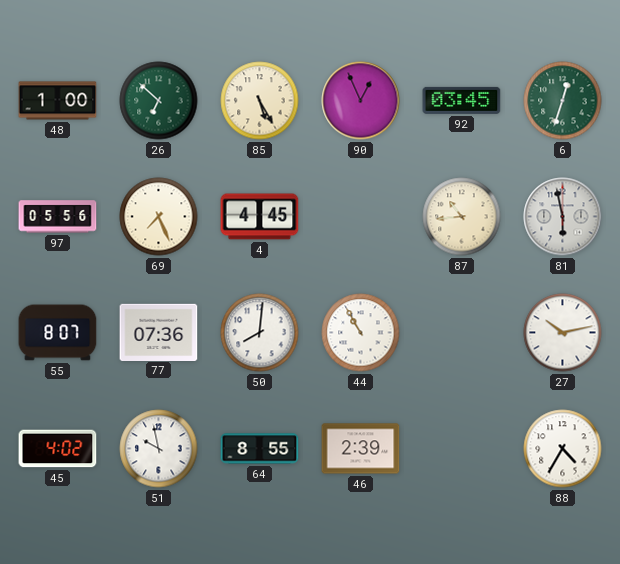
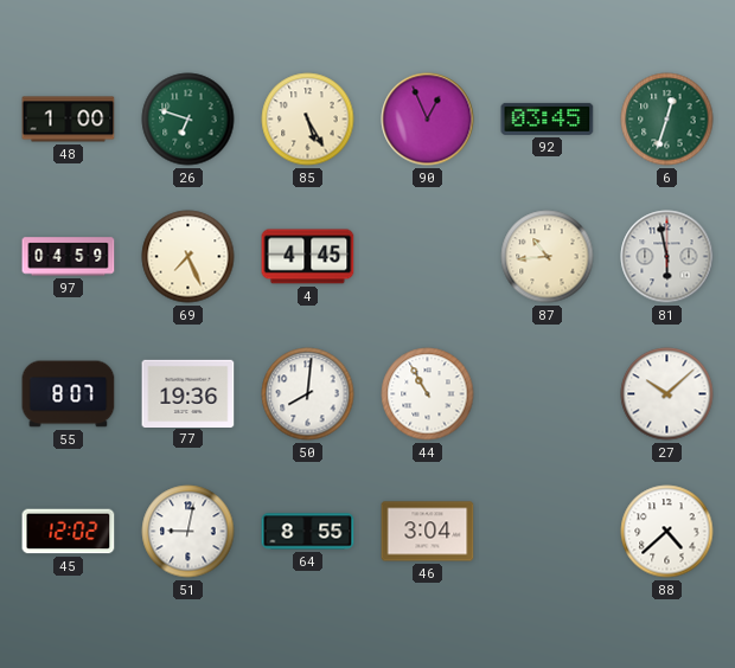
26: 6:52 -> 6:48 (188, 120)
97: 05:56 -> 04:59 (69, 257)
77: 07:36 -> 19:36 (188, 393)
27: 10:13 -> 10:08 (667, 394)
45: 4:02 -> 12:02 (69, 532)
51: 9:58 -> 9:02 (188, 532)
46: 2:39 -> 3:04 (428, 532)
88: 4:35 -> 4:38 (667, 532)
